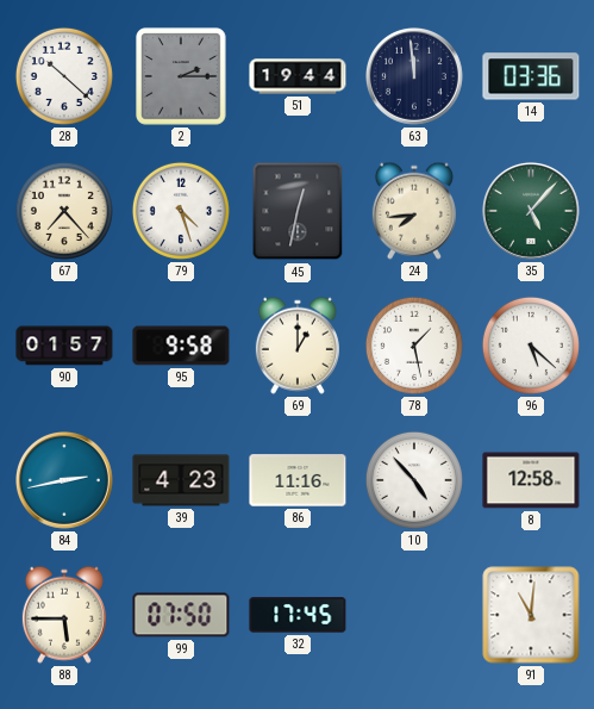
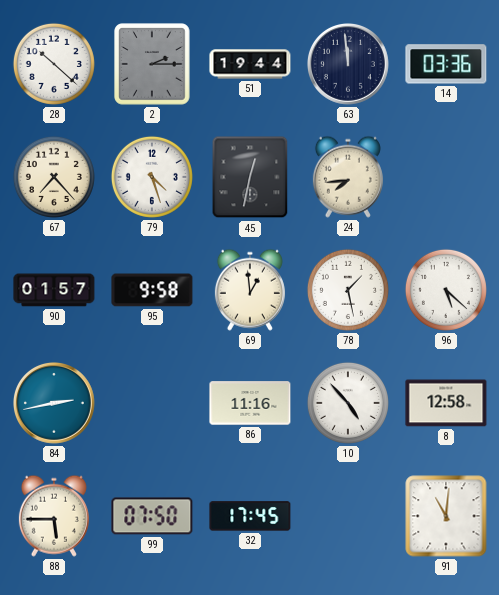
35: 5:07 -> none (532, 212)
69: 1:00 -> 12:59 (250, 290)
39: 4:23 -> none (181, 480)
